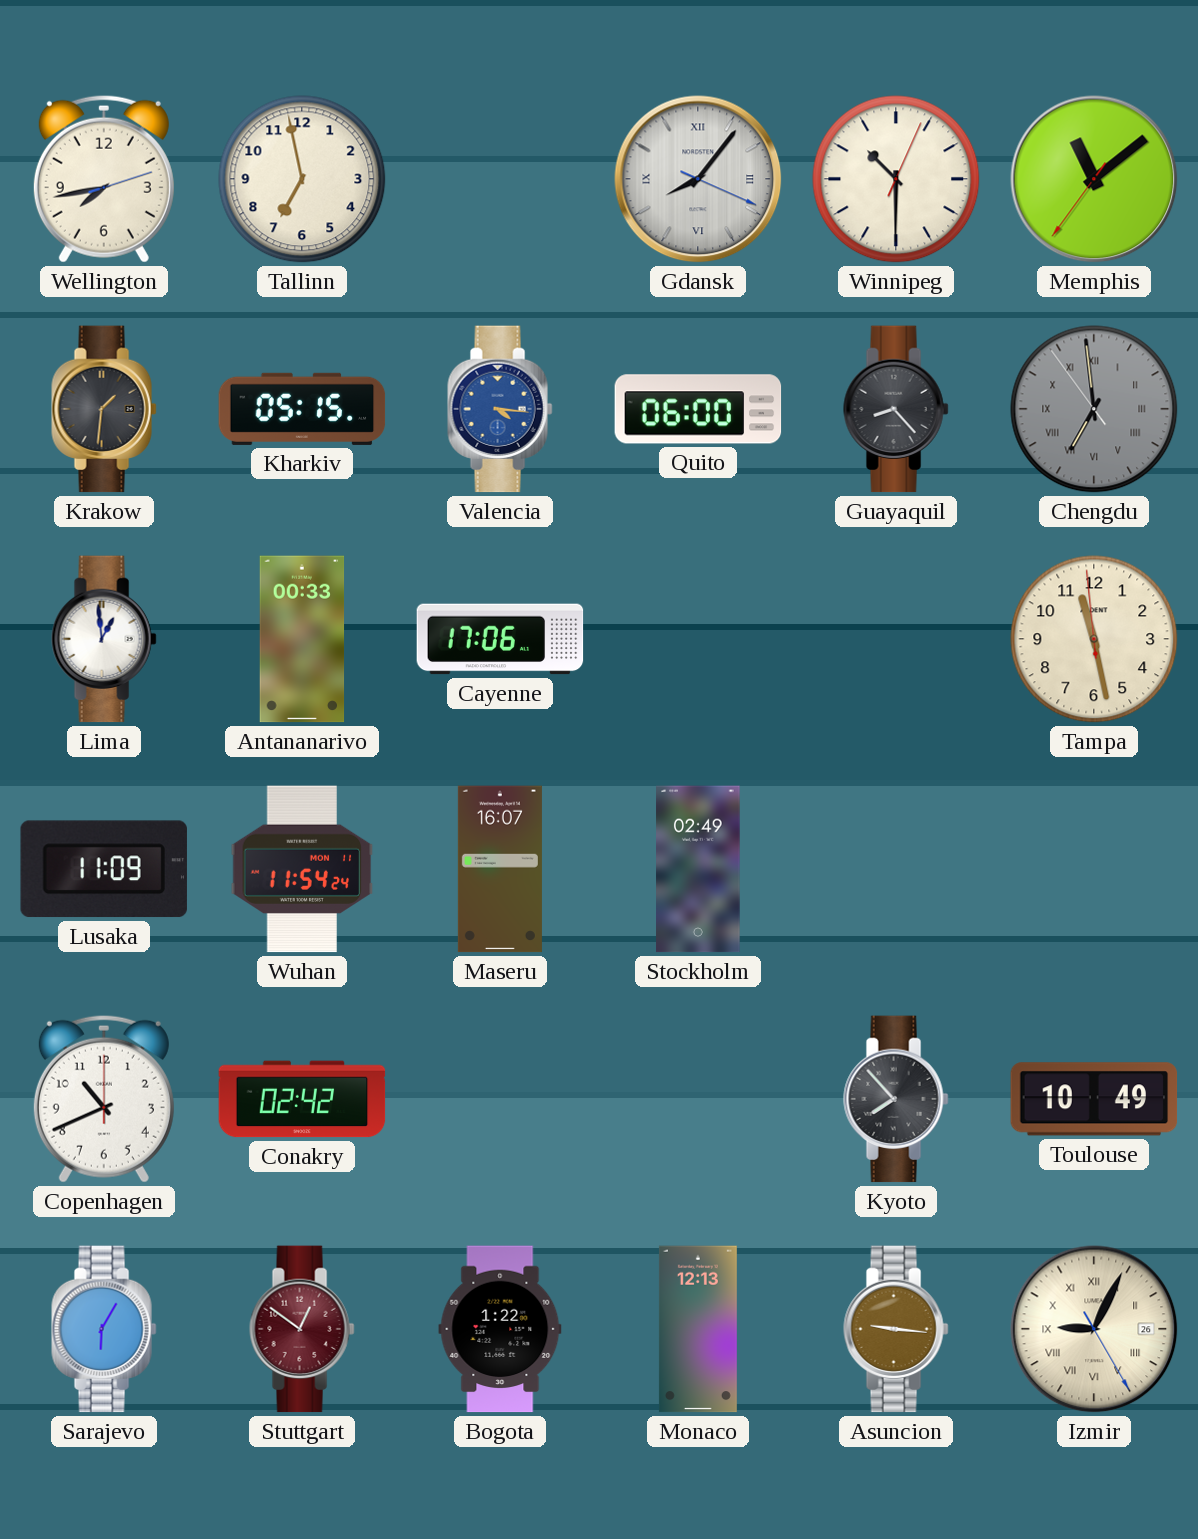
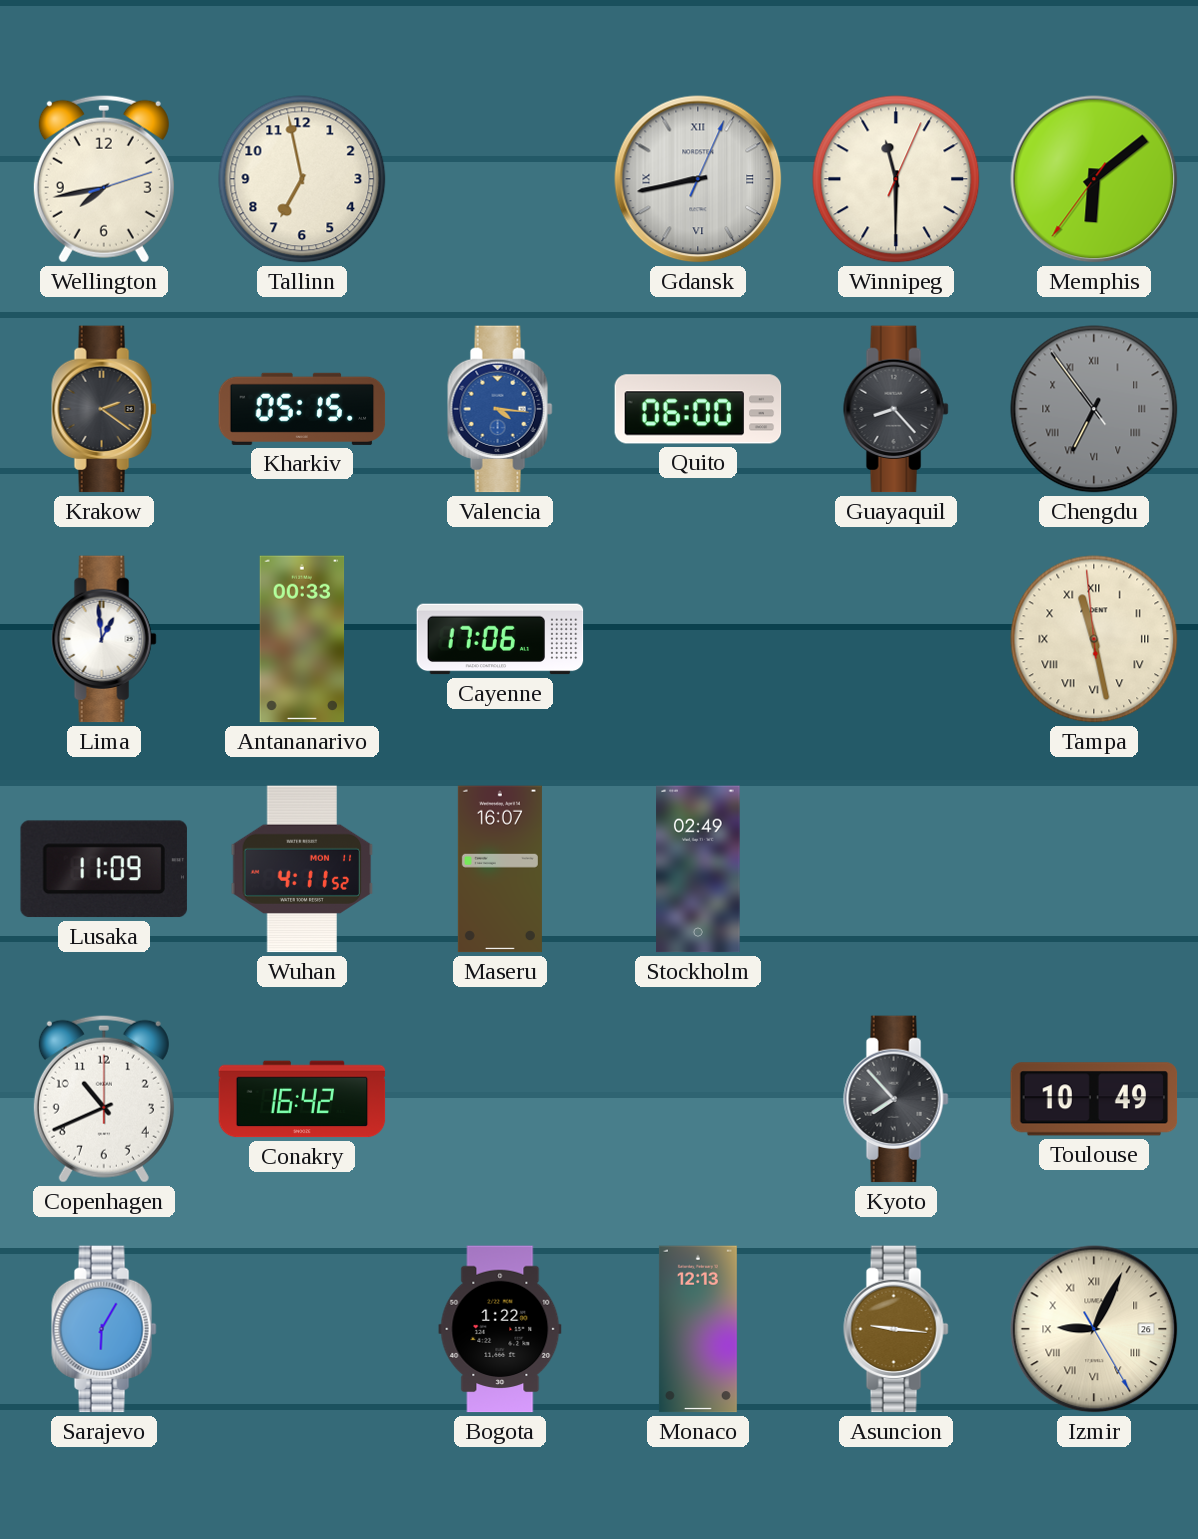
Gdansk: 8:06 -> 8:43 (698, 179)
Winnipeg: 10:30 -> 11:30 (896, 179)
Memphis: 11:08 -> 6:08 (1094, 179)
Krakow: 1:31 -> 2:21 (104, 409)
Chengdu: 6:58 -> 6:53 (1094, 409)
Tampa numerals: Arabic -> Roman (1094, 639)
Wuhan: 11:54 -> 4:11 (302, 869)
Conakry: 02:42 -> 16:42 (302, 1099)
Stuttgart: 12:51 -> none (302, 1329)
